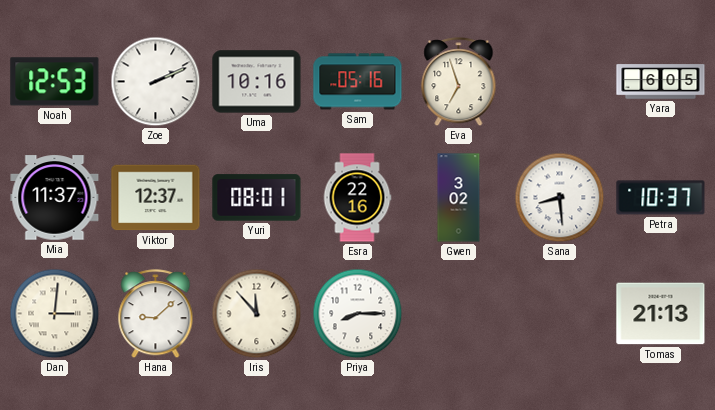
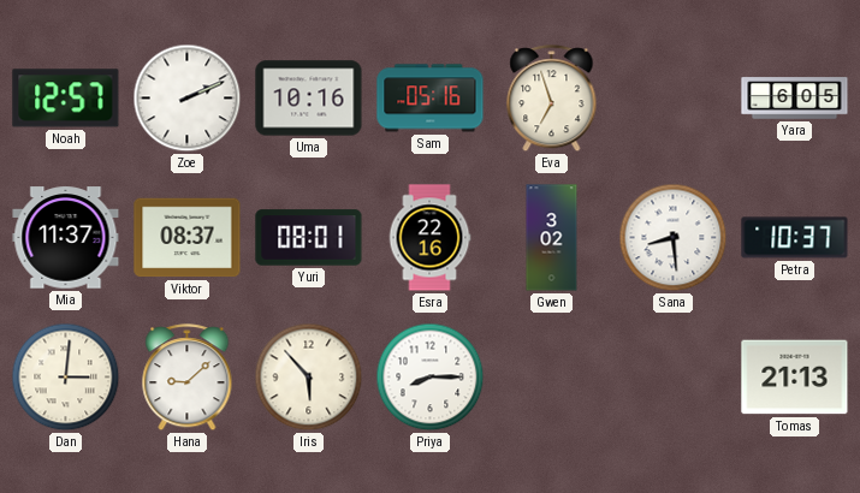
Noah: 12:53 -> 12:57 (66, 99)
Viktor: 12:37 -> 08:37 (188, 238)
Iris: 11:53 -> 5:53 (309, 378)
